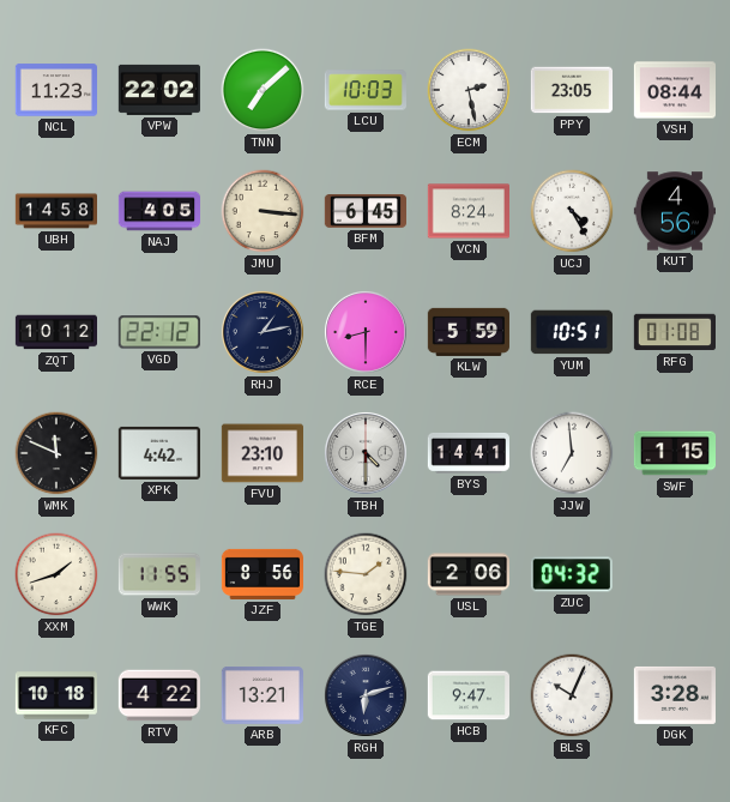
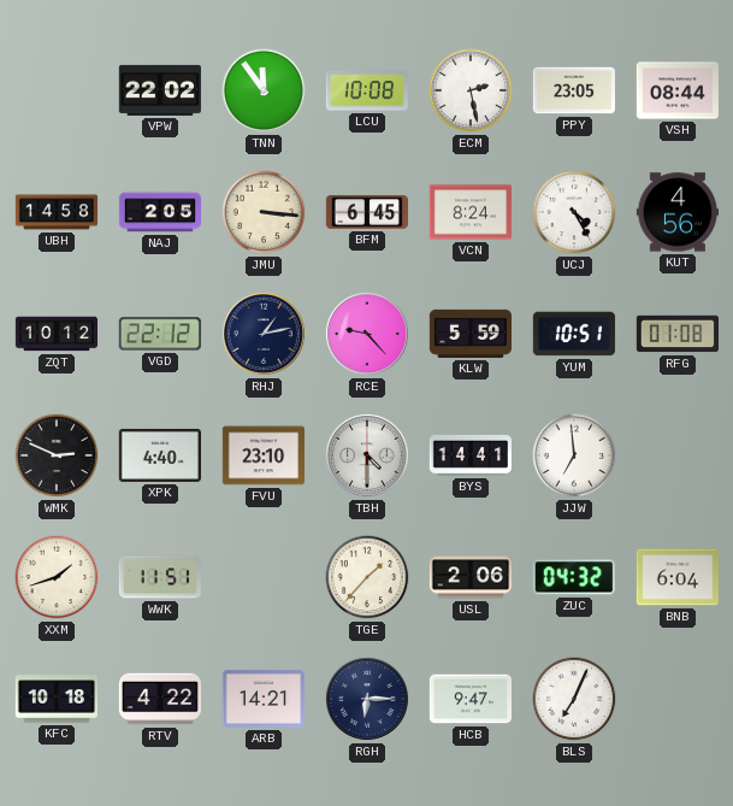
NCL: 11:23 -> none (55, 90)
TNN: 7:08 -> 11:54 (264, 90)
LCU: 10:03 -> 10:08 (367, 90)
NAJ: 4:05 -> 2:05 (160, 212)
RCE: 8:30 -> 9:23 (367, 334)
WMK: 11:49 -> 2:49 (57, 455)
XPK: 4:42 -> 4:40 (159, 455)
SWF: 1:15 -> none (674, 453)
WWK: 11:55 -> 11:51 (159, 577)
JZF: 8:56 -> none (261, 574)
TGE: 1:46 -> 1:37 (367, 577)
BNB: none -> 6:04 (676, 577)
ARB: 13:21 -> 14:21 (262, 700)
RGH: 6:12 -> 6:15 (367, 699)
BLS: 10:04 -> 7:04 (574, 699)
DGK: 3:28 -> none (674, 695)
